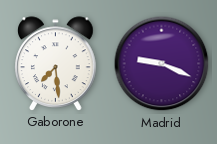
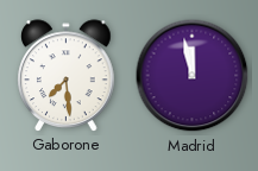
Madrid: 9:19 -> 11:58 (193, 76)
